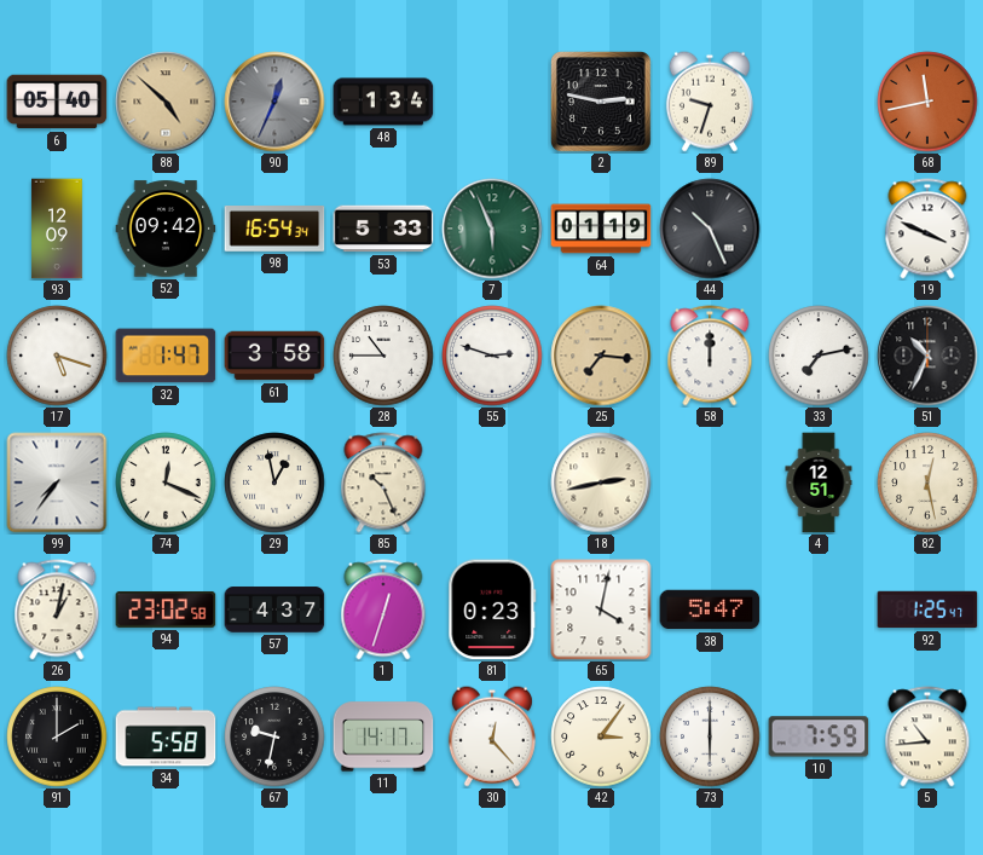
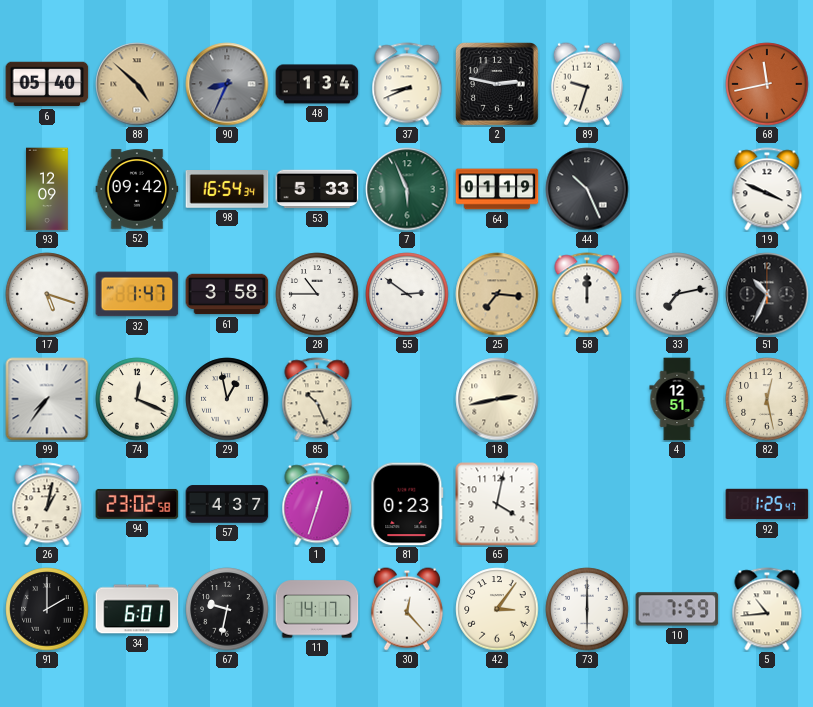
90: 12:34 -> 8:34 (227, 84)
37: none -> 8:41 (407, 84)
55: 2:48 -> 2:51 (407, 294)
38: 5:47 -> none (710, 610)
34: 5:58 -> 6:01 (137, 609)
